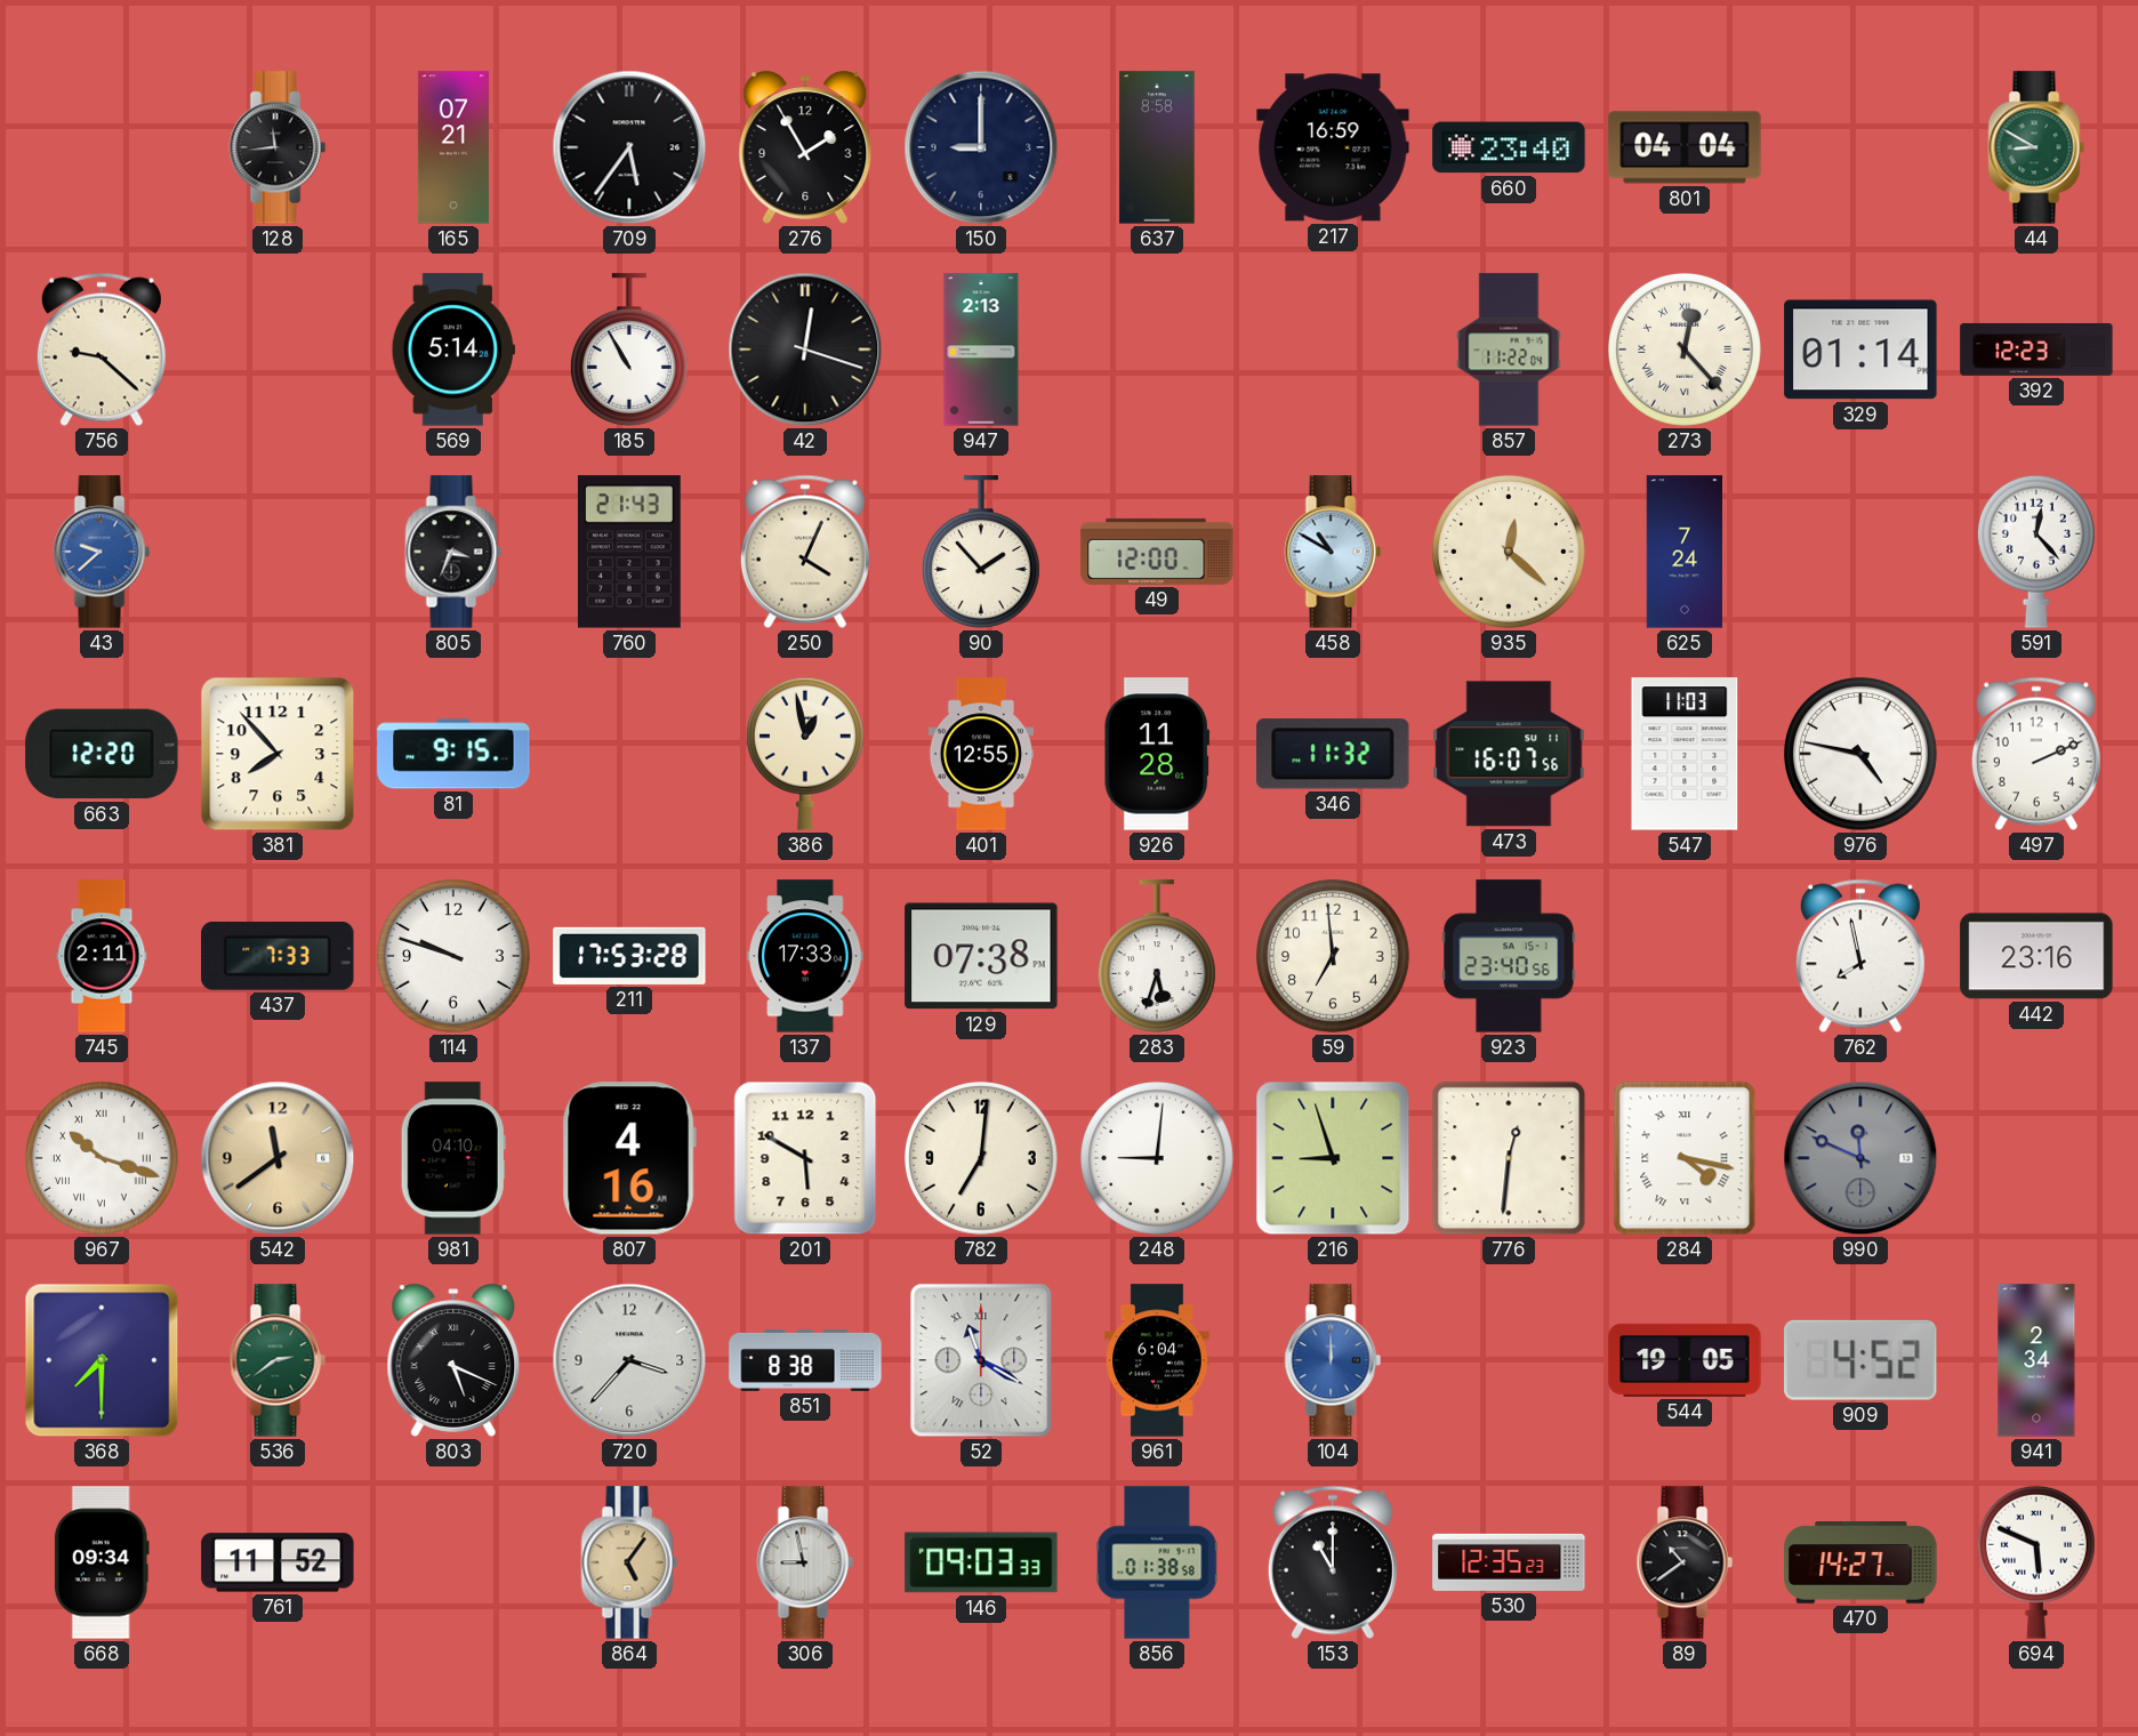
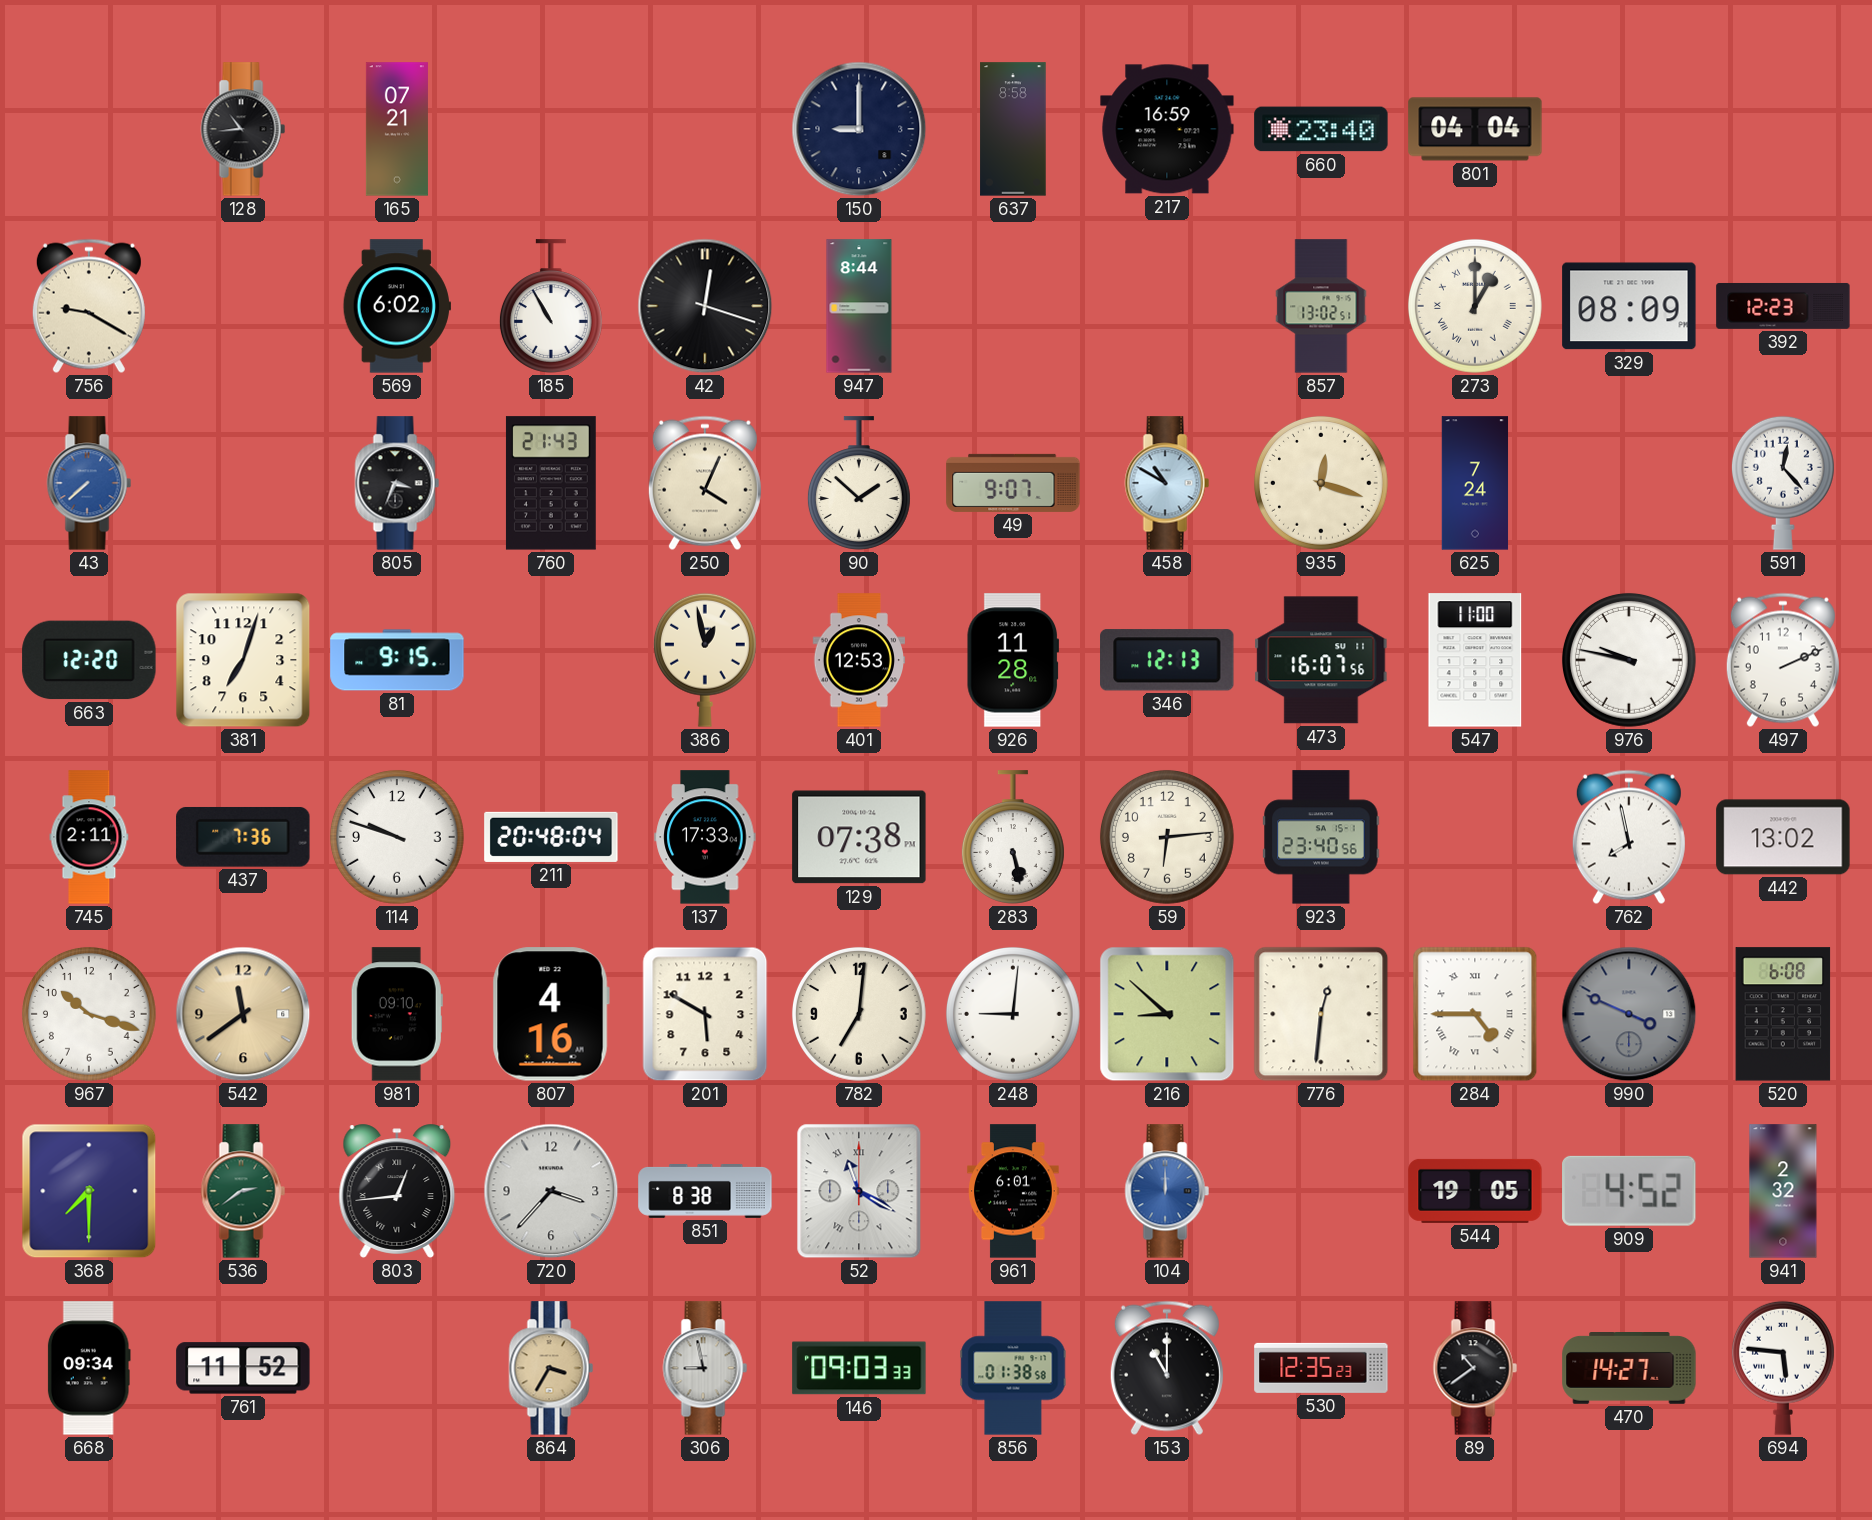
128: 11:44 -> 10:44 (243, 129)
709: 5:36 -> none (629, 147)
276: 1:55 -> none (805, 147)
44: 8:50 -> none (2036, 147)
756: 9:22 -> 9:20 (89, 306)
569: 5:14 -> 6:02 (397, 306)
947: 2:13 -> 8:44 (859, 306)
857: 11:22 -> 13:02 (1321, 306)
273: 12:23 -> 1:00 (1475, 306)
329: 01:14 -> 08:09 (1629, 306)
43: 9:38 -> 7:38 (89, 483)
90: 1:53 -> 1:52 (859, 483)
49: 12:00 -> 9:07 (1013, 483)
935: 12:22 -> 12:18 (1321, 483)
381: 7:53 -> 7:03 (243, 660)
401: 12:55 -> 12:53 (858, 660)
346: 11:32 -> 12:13 (1167, 660)
547: 11:03 -> 11:00 (1475, 660)
976: 4:47 -> 9:47 (1629, 660)
437: 7:33 -> 7:36 (243, 837)
211: 17:53 -> 20:48 (551, 837)
283: 5:33 -> 5:28 (1013, 837)
59: 6:59 -> 6:14 (1167, 837)
442: 23:16 -> 13:02 (1783, 837)
967 numerals: Roman -> Arabic (89, 1014)
981: 04:10 -> 09:10 (397, 1014)
216: 8:57 -> 8:52 (1167, 1014)
284: 4:17 -> 4:45 (1475, 1014)
990: 11:49 -> 3:49 (1629, 1014)
520: none -> 6:08 (1783, 1014)
803: 5:19 -> 12:44 (397, 1191)
961: 6:04 -> 6:01 (1013, 1191)
941: 2:34 -> 2:32 (1783, 1191)
864: 5:06 -> 3:35 (551, 1368)
694: 5:49 -> 5:46 (1783, 1368)
